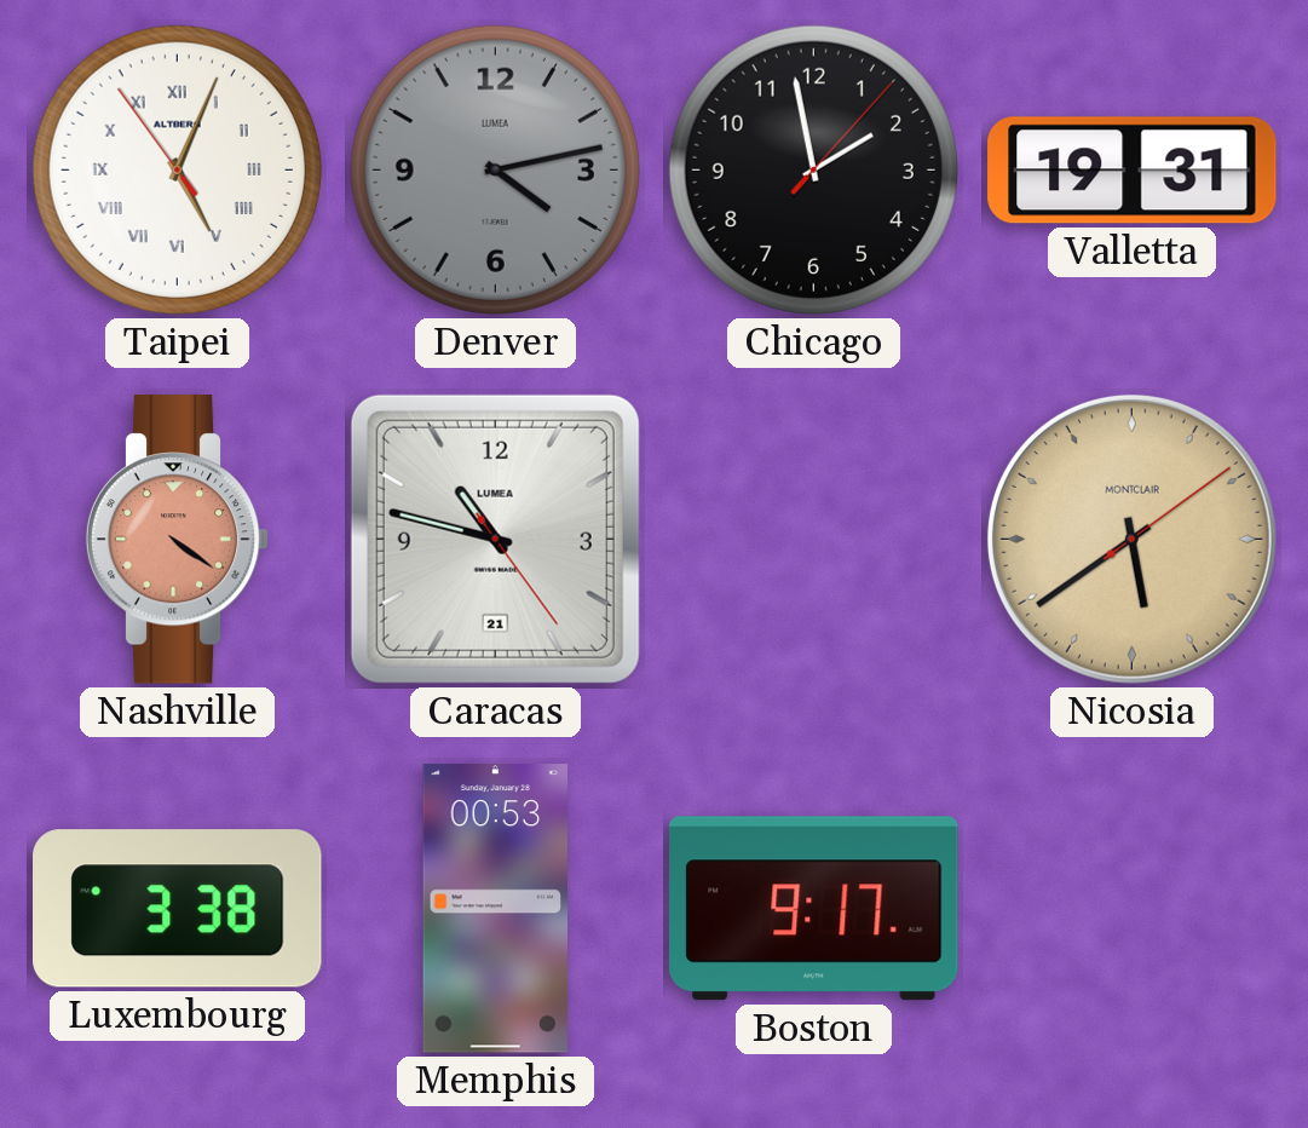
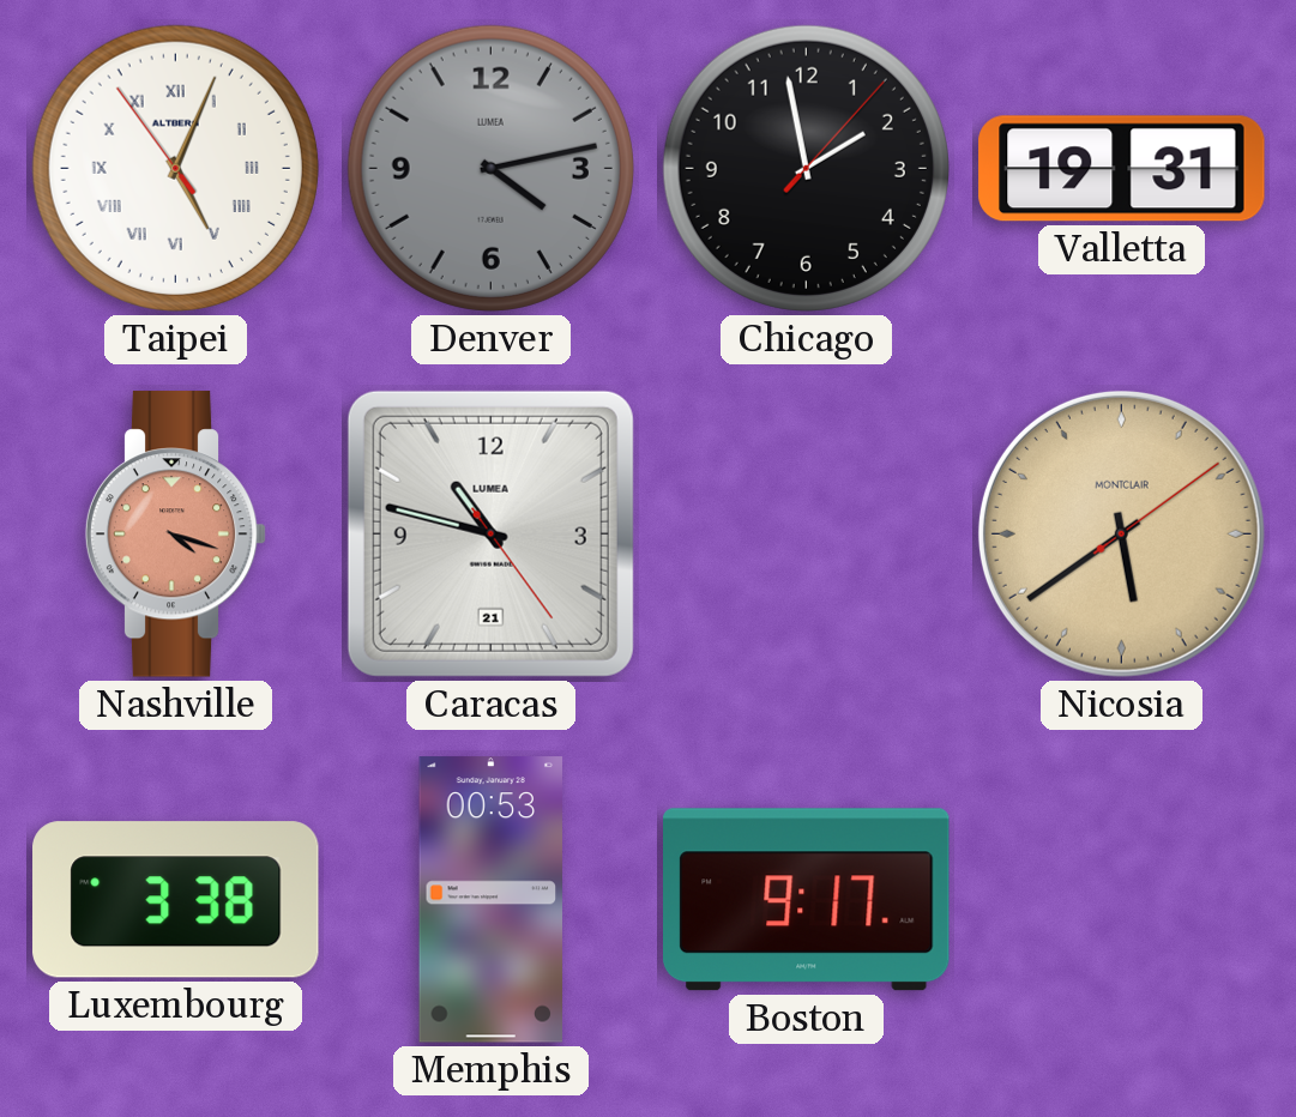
Nashville: 4:21 -> 4:18 (176, 535)
